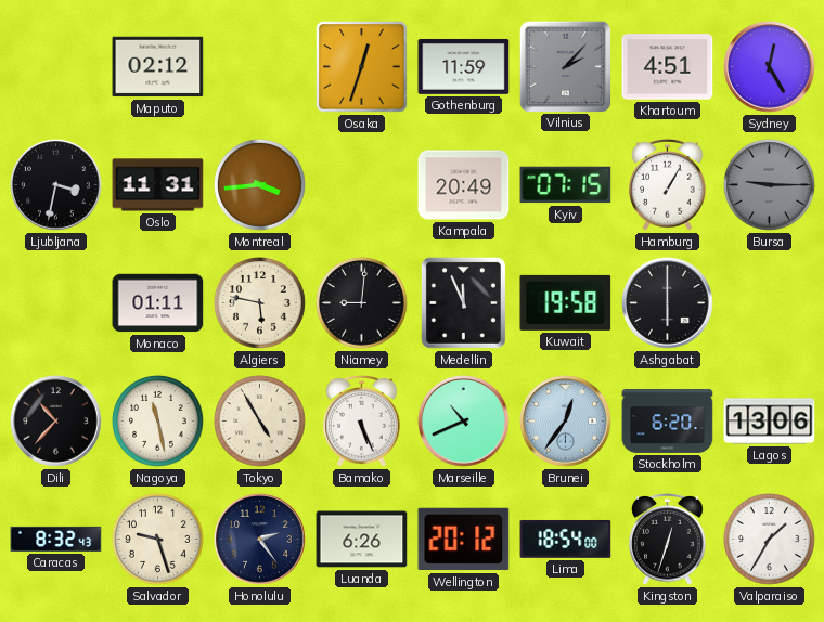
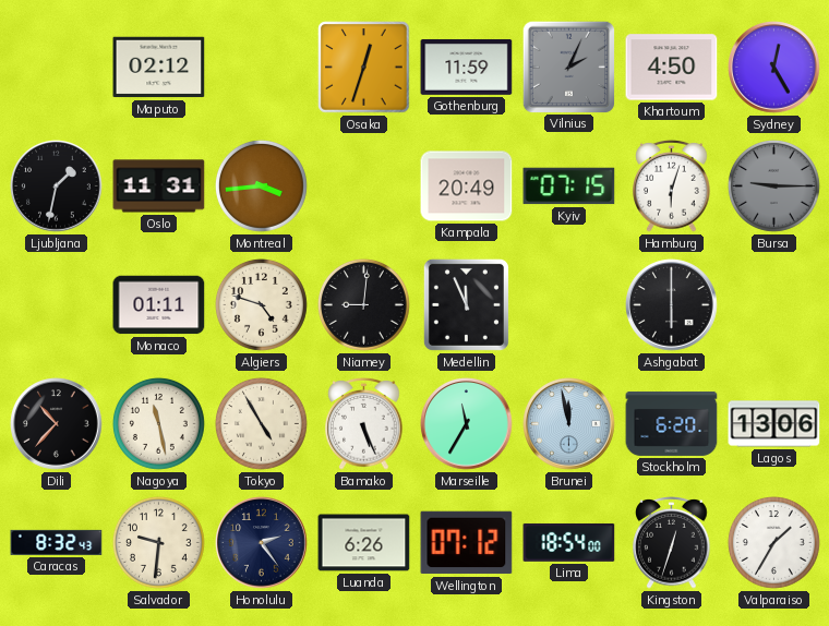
Vilnius: 2:07 -> 2:04 (568, 67)
Khartoum: 4:51 -> 4:50 (672, 68)
Ljubljana: 3:32 -> 1:32 (57, 186)
Hamburg: 1:05 -> 6:03 (672, 186)
Algiers: 5:47 -> 4:48 (261, 304)
Kuwait: 19:58 -> none (566, 302)
Marseille: 10:41 -> 11:35 (467, 424)
Brunei: 12:36 -> 11:58 (569, 424)
Salvador: 9:27 -> 9:31 (158, 542)
Wellington: 20:12 -> 07:12 (467, 543)
